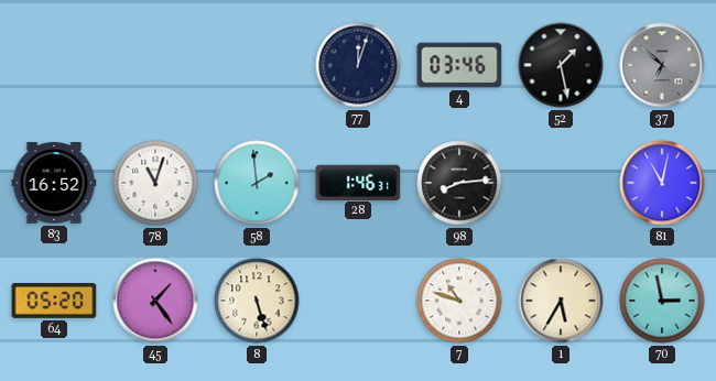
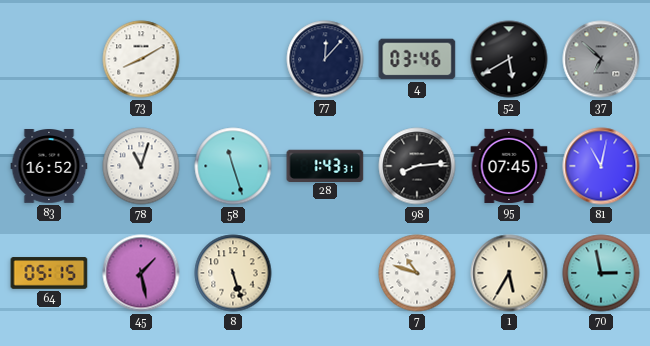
73: none -> 8:10 (141, 59)
77: 12:03 -> 12:07 (325, 59)
52: 1:28 -> 5:40 (509, 59)
58: 1:59 -> 11:27 (233, 166)
28: 1:46 -> 1:43 (325, 165)
95: none -> 07:45 (509, 166)
64: 05:20 -> 05:15 (49, 273)
45: 1:24 -> 1:28 (141, 273)
